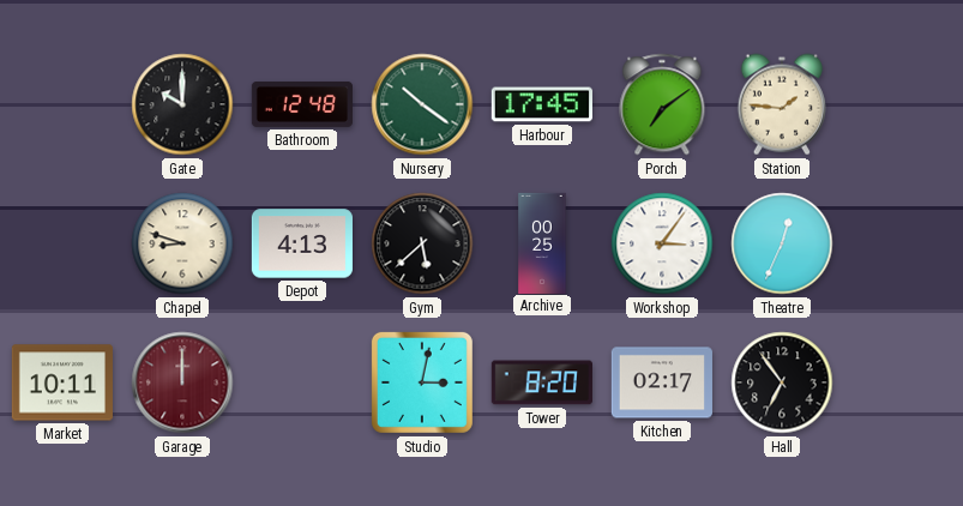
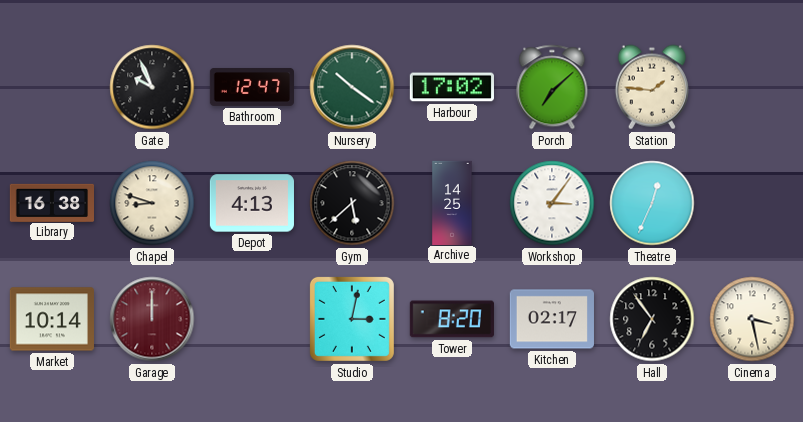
Gate: 10:00 -> 9:56 (152, 87)
Bathroom: 12:48 -> 12:47 (251, 87)
Harbour: 17:45 -> 17:02 (452, 87)
Porch: 7:09 -> 7:08 (552, 87)
Library: none -> 16:38 (51, 202)
Archive: 00:25 -> 14:25 (452, 202)
Market: 10:11 -> 10:14 (52, 319)
Cinema: none -> 3:28 (752, 319)
